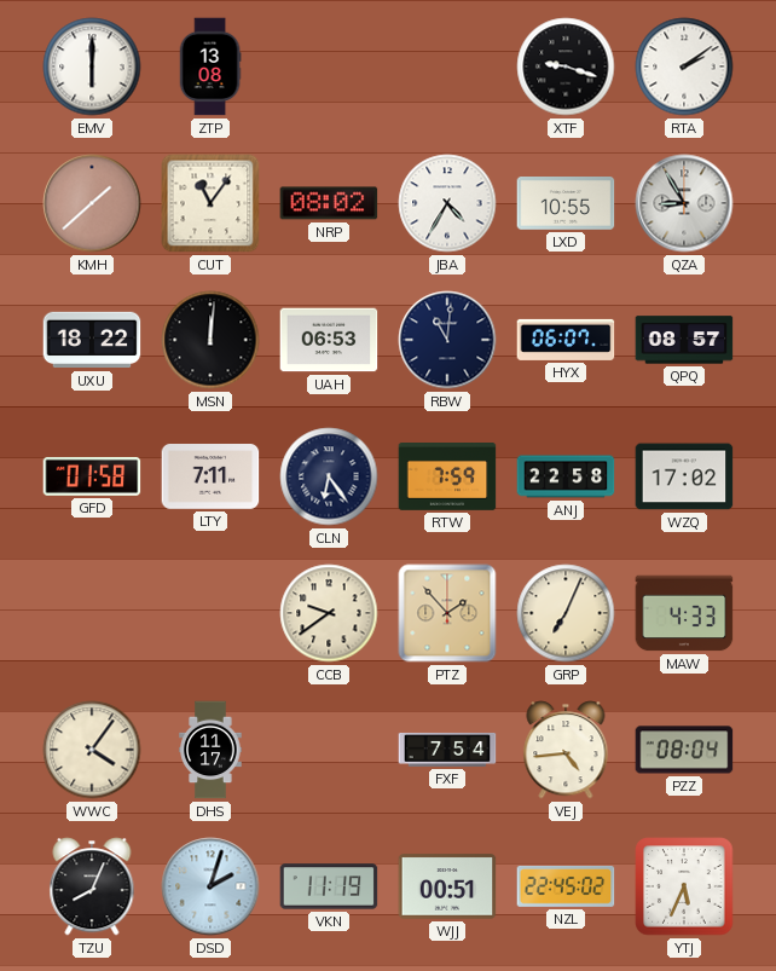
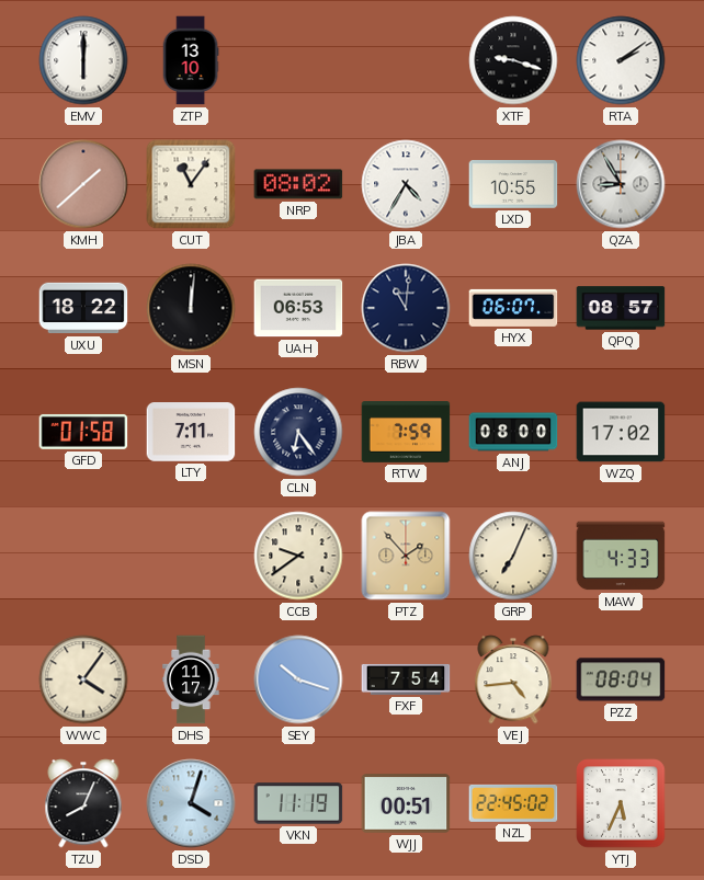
ZTP: 13:08 -> 13:10 (191, 60)
ANJ: 22:58 -> 08:00 (513, 432)
SEY: none -> 10:18 (298, 679)
DSD: 2:03 -> 4:03 (191, 803)
